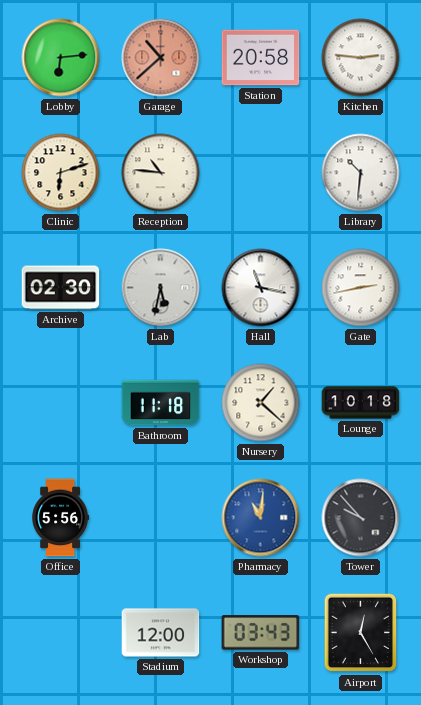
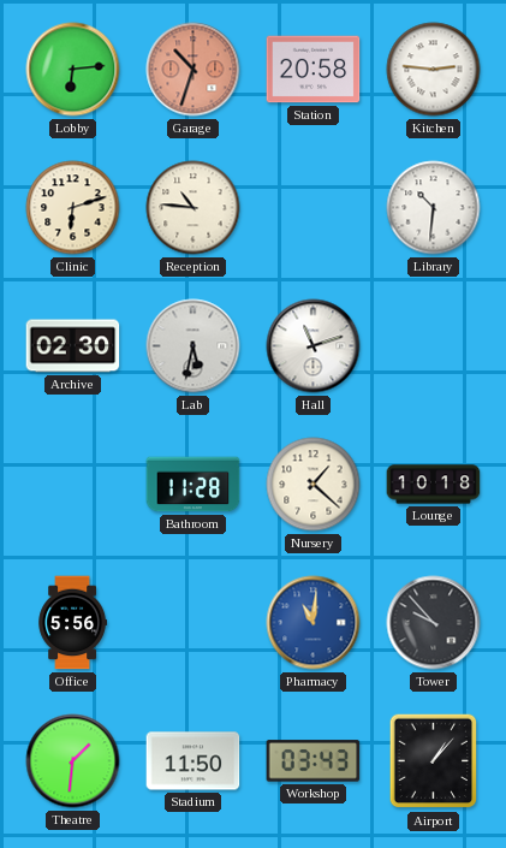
Garage: 10:38 -> 10:33 (194, 70)
Hall: 11:17 -> 11:12 (314, 346)
Gate: 2:43 -> none (361, 288)
Bathroom: 11:18 -> 11:28 (194, 485)
Theatre: none -> 1:31 (73, 761)
Stadium: 12:00 -> 11:50 (194, 761)
Airport: 12:25 -> 1:07 (434, 761)
